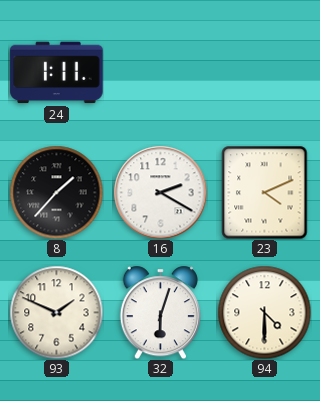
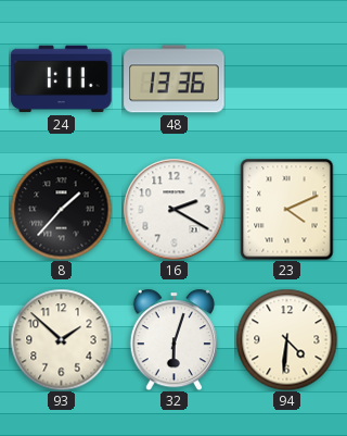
48: none -> 13:36 (175, 79)
93: 1:49 -> 1:52 (61, 339)
94: 4:30 -> 4:31 (286, 339)
